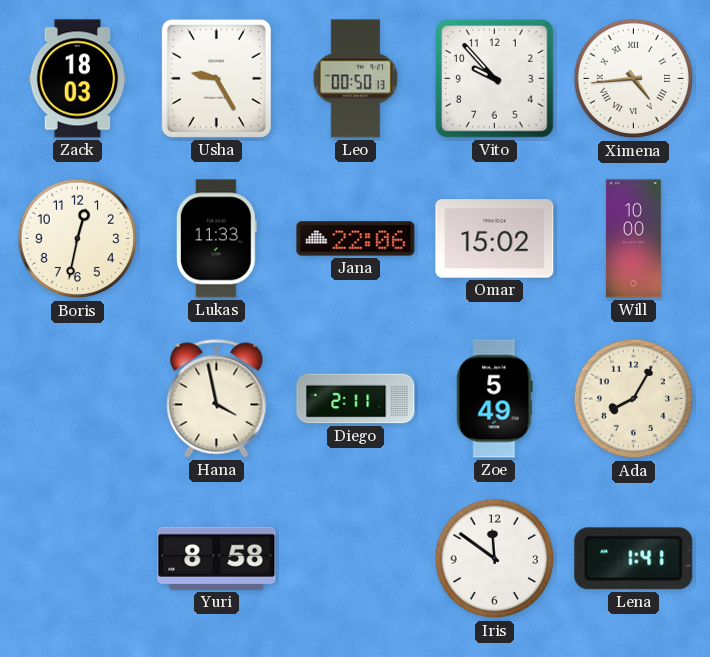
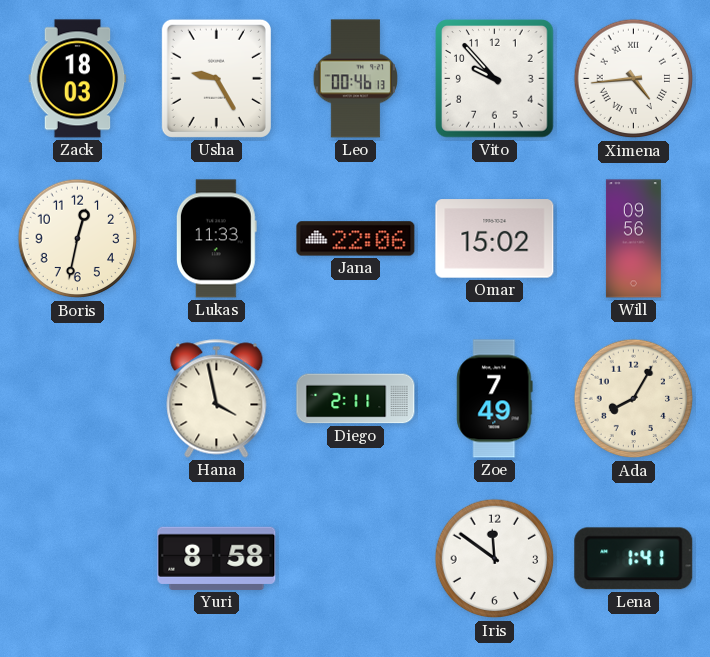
Leo: 00:50 -> 00:46 (355, 79)
Will: 10:00 -> 09:56 (633, 239)
Zoe: 5:49 -> 7:49 (495, 399)
